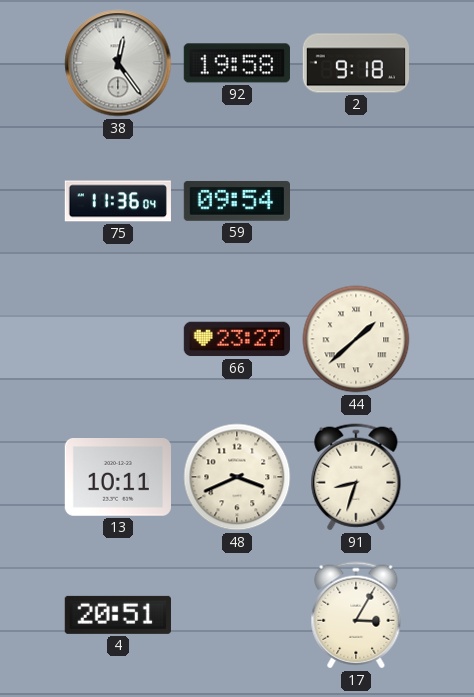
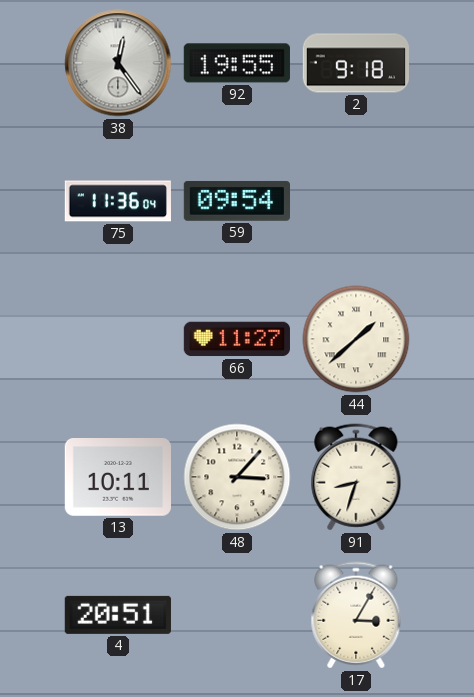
92: 19:58 -> 19:55 (237, 63)
66: 23:27 -> 11:27 (237, 339)
48: 3:41 -> 3:07 (237, 477)
